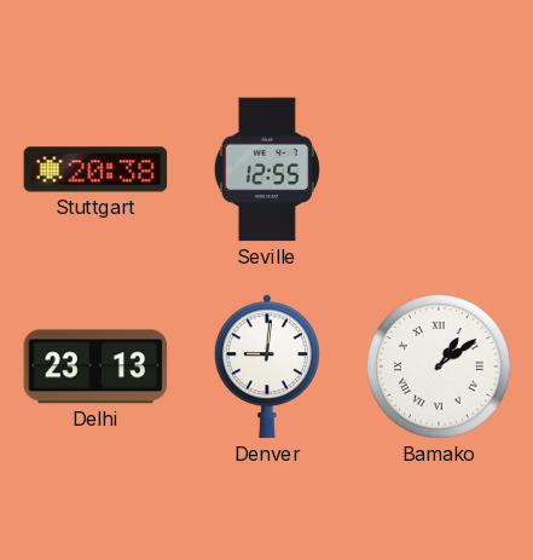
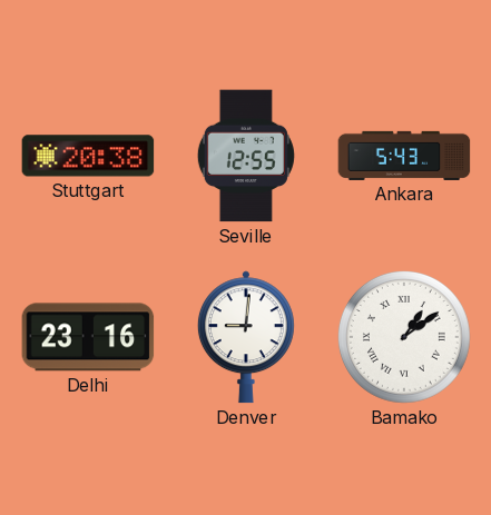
Ankara: none -> 5:43 (404, 156)
Delhi: 23:13 -> 23:16 (88, 337)
